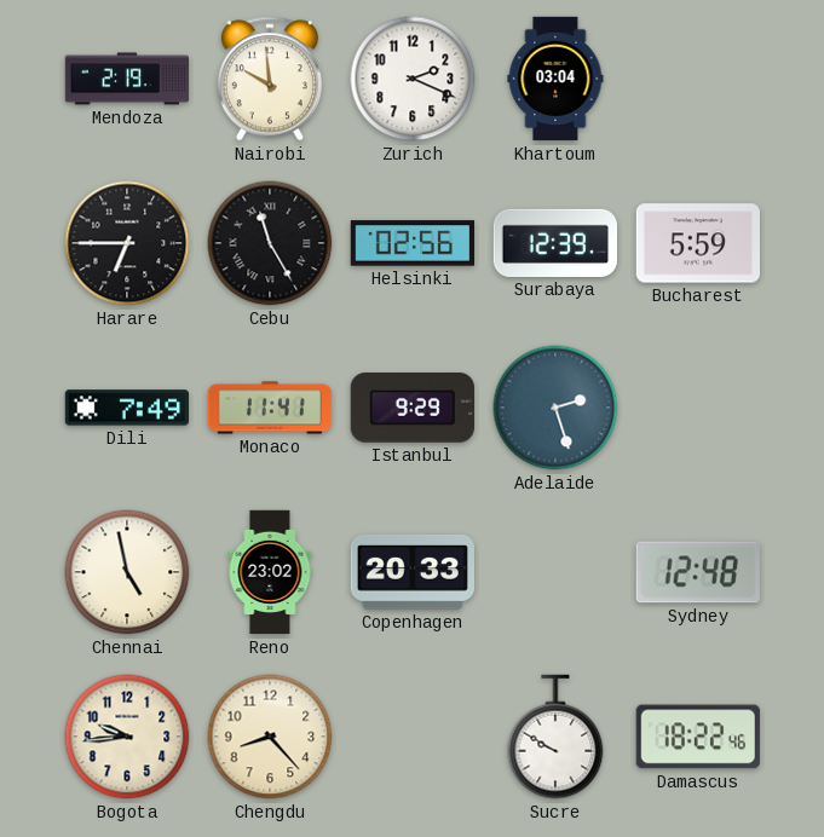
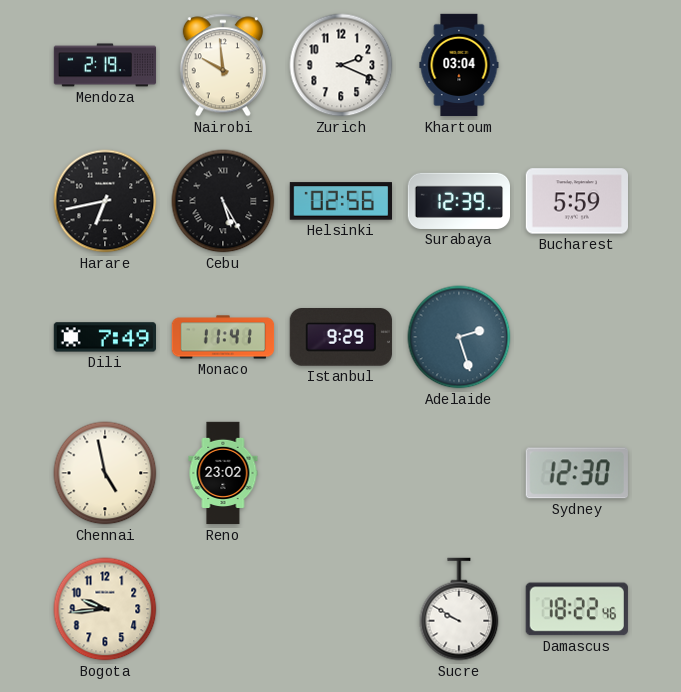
Harare: 6:45 -> 6:43 (105, 201)
Cebu: 11:25 -> 5:25 (223, 201)
Copenhagen: 20:33 -> none (411, 573)
Sydney: 12:48 -> 12:30 (577, 473)
Chengdu: 8:23 -> none (270, 737)
